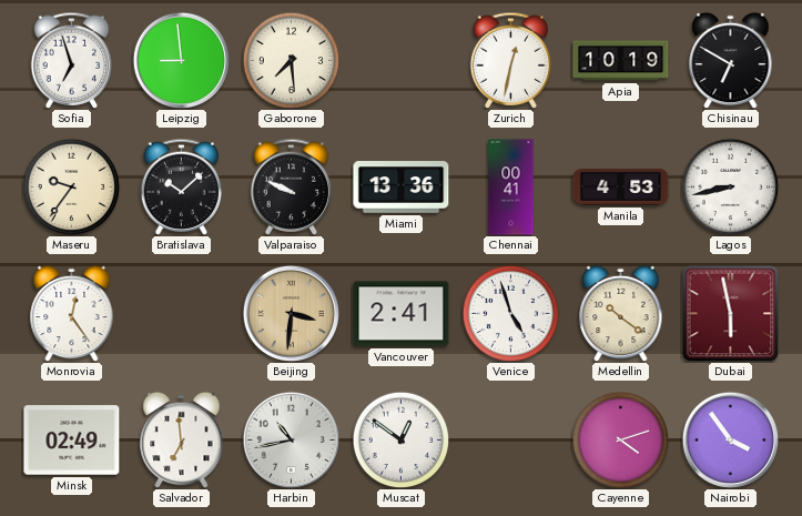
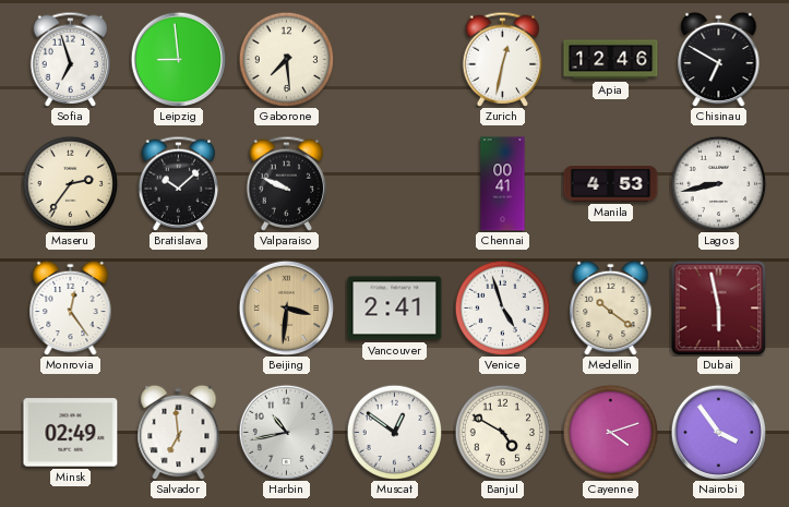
Apia: 10:19 -> 12:46 (611, 60)
Maseru: 9:36 -> 2:36 (70, 183)
Miami: 13:36 -> none (402, 188)
Banjul: none -> 4:50 (502, 432)
